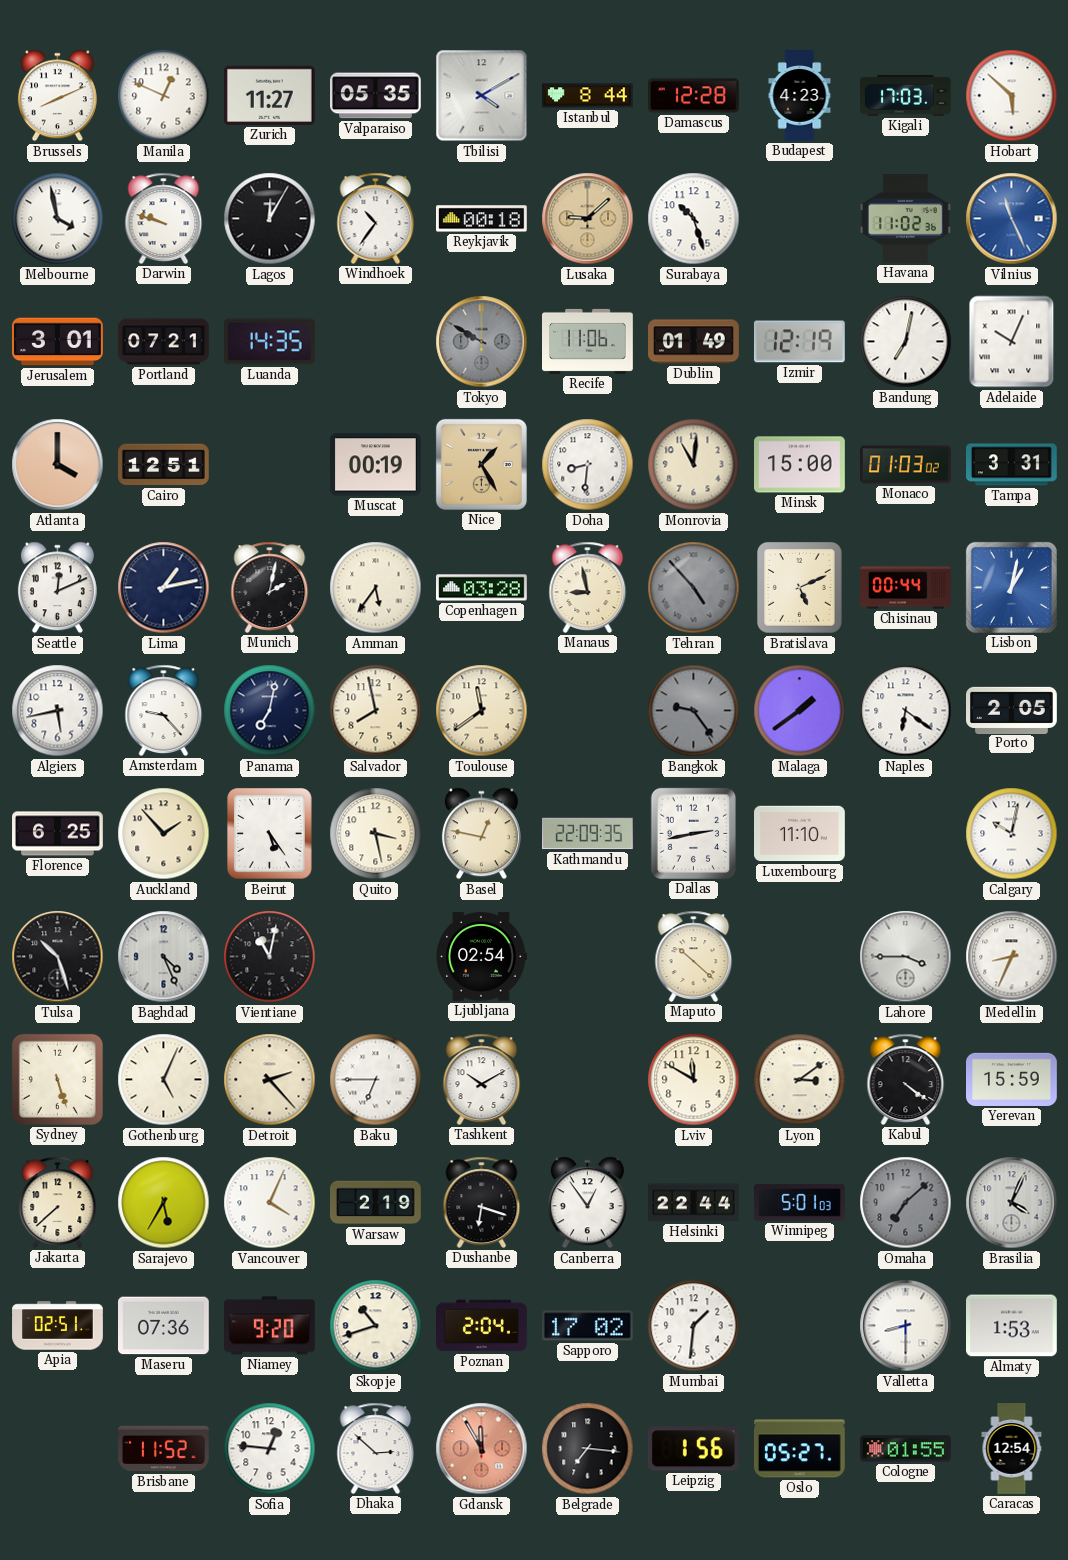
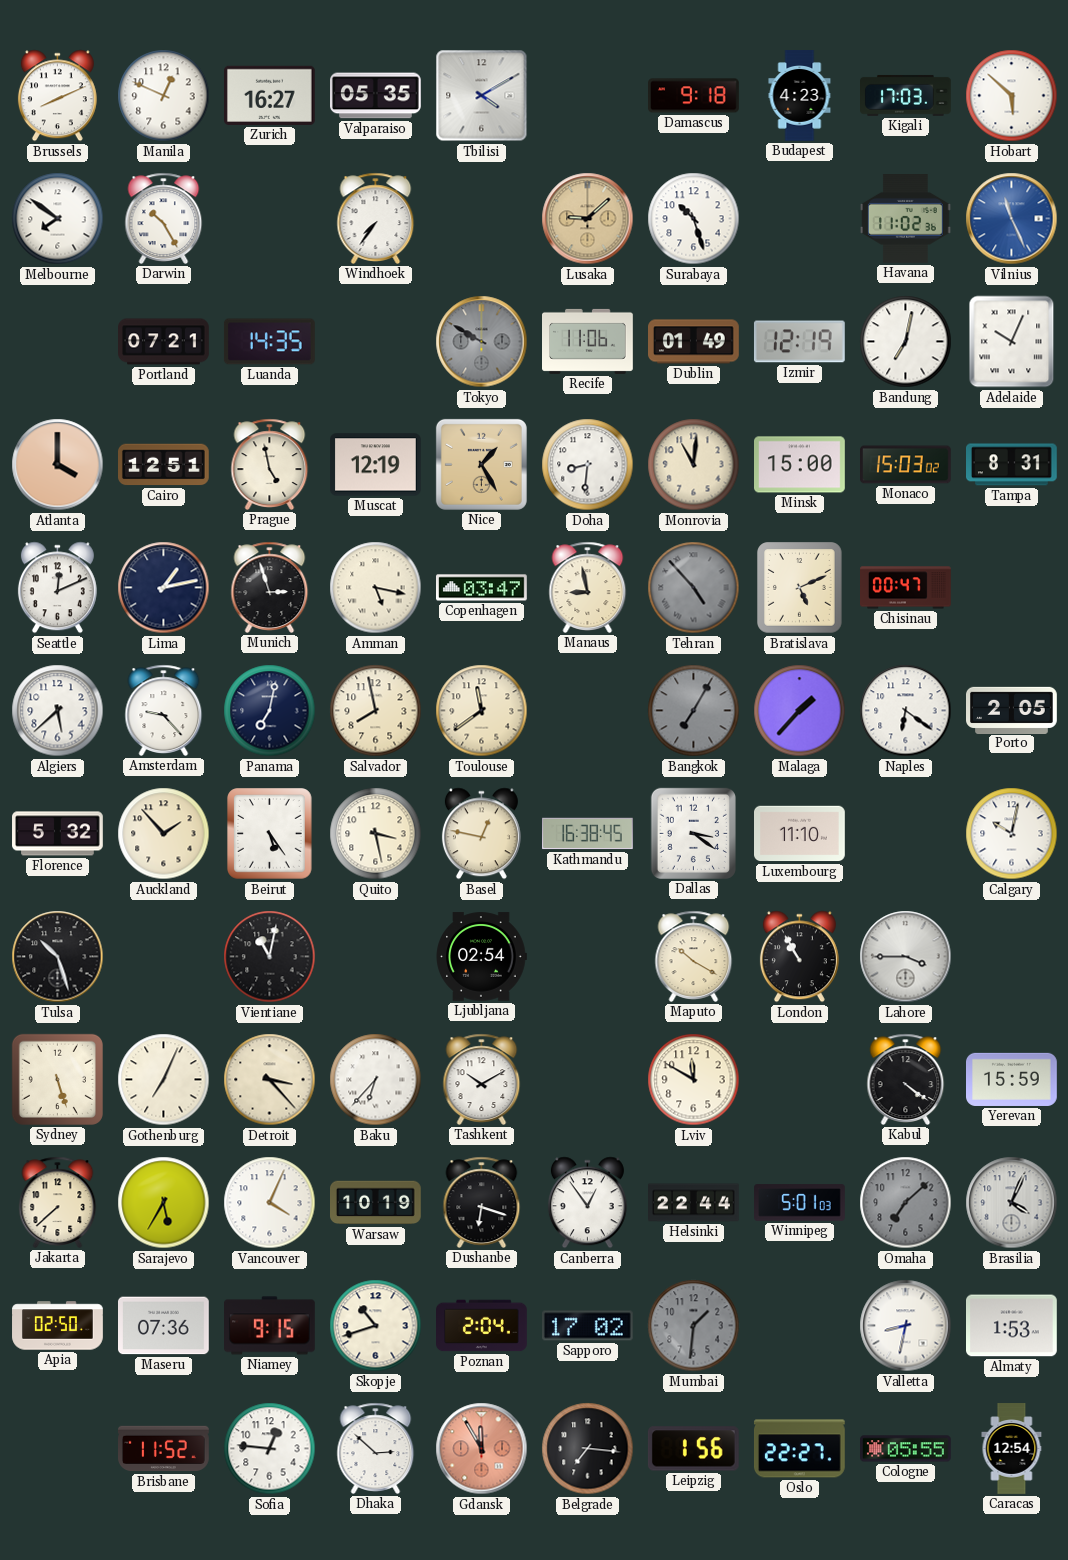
Zurich: 11:27 -> 16:27 (270, 95)
Istanbul: 8:44 -> none (588, 96)
Damascus: 12:28 -> 9:18 (694, 96)
Melbourne: 3:58 -> 7:51 (58, 219)
Darwin: 9:48 -> 10:25 (164, 218)
Lagos: 12:05 -> none (270, 219)
Windhoek: 10:36 -> 7:36 (376, 218)
Reykjavik: 00:18 -> none (482, 219)
Jerusalem: 3:01 -> none (58, 342)
Prague: none -> 4:58 (270, 464)
Muscat: 00:19 -> 12:19 (376, 465)
Monaco: 01:03 -> 15:03 (906, 465)
Tampa: 3:31 -> 8:31 (1012, 465)
Munich: 2:02 -> 2:57 (270, 587)
Amman: 5:36 -> 5:17 (376, 588)
Copenhagen: 03:28 -> 03:47 (482, 588)
Chisinau: 00:44 -> 00:47 (906, 588)
Lisbon: 1:02 -> none (1011, 587)
Algiers: 5:43 -> 5:38 (58, 711)
Bangkok: 9:24 -> 7:05 (694, 711)
Malaga: 1:39 -> 1:37 (800, 711)
Florence: 6:25 -> 5:32 (58, 834)
Kathmandu: 22:09 -> 16:38 (588, 834)
Dallas: 2:43 -> 3:21 (693, 833)
Baghdad: 4:26 -> none (164, 957)
Maputo: 10:22 -> 10:20 (694, 956)
London: none -> 10:55 (799, 957)
Medellin: 8:34 -> none (1012, 957)
Gothenburg: 5:04 -> 7:04 (164, 1080)
Detroit: 2:23 -> 3:23 (270, 1080)
Baku: 6:45 -> 6:37 (376, 1080)
Lyon: 3:09 -> none (800, 1080)
Warsaw: 2:19 -> 10:19 (376, 1203)
Apia: 02:51 -> 02:50 (58, 1326)
Niamey: 9:20 -> 9:15 (270, 1326)
Mumbai dial: white -> grey (694, 1326)
Valletta: 8:30 -> 8:32 (906, 1326)
Oslo: 05:27 -> 22:27 (799, 1449)
Cologne: 01:55 -> 05:55 (906, 1449)
